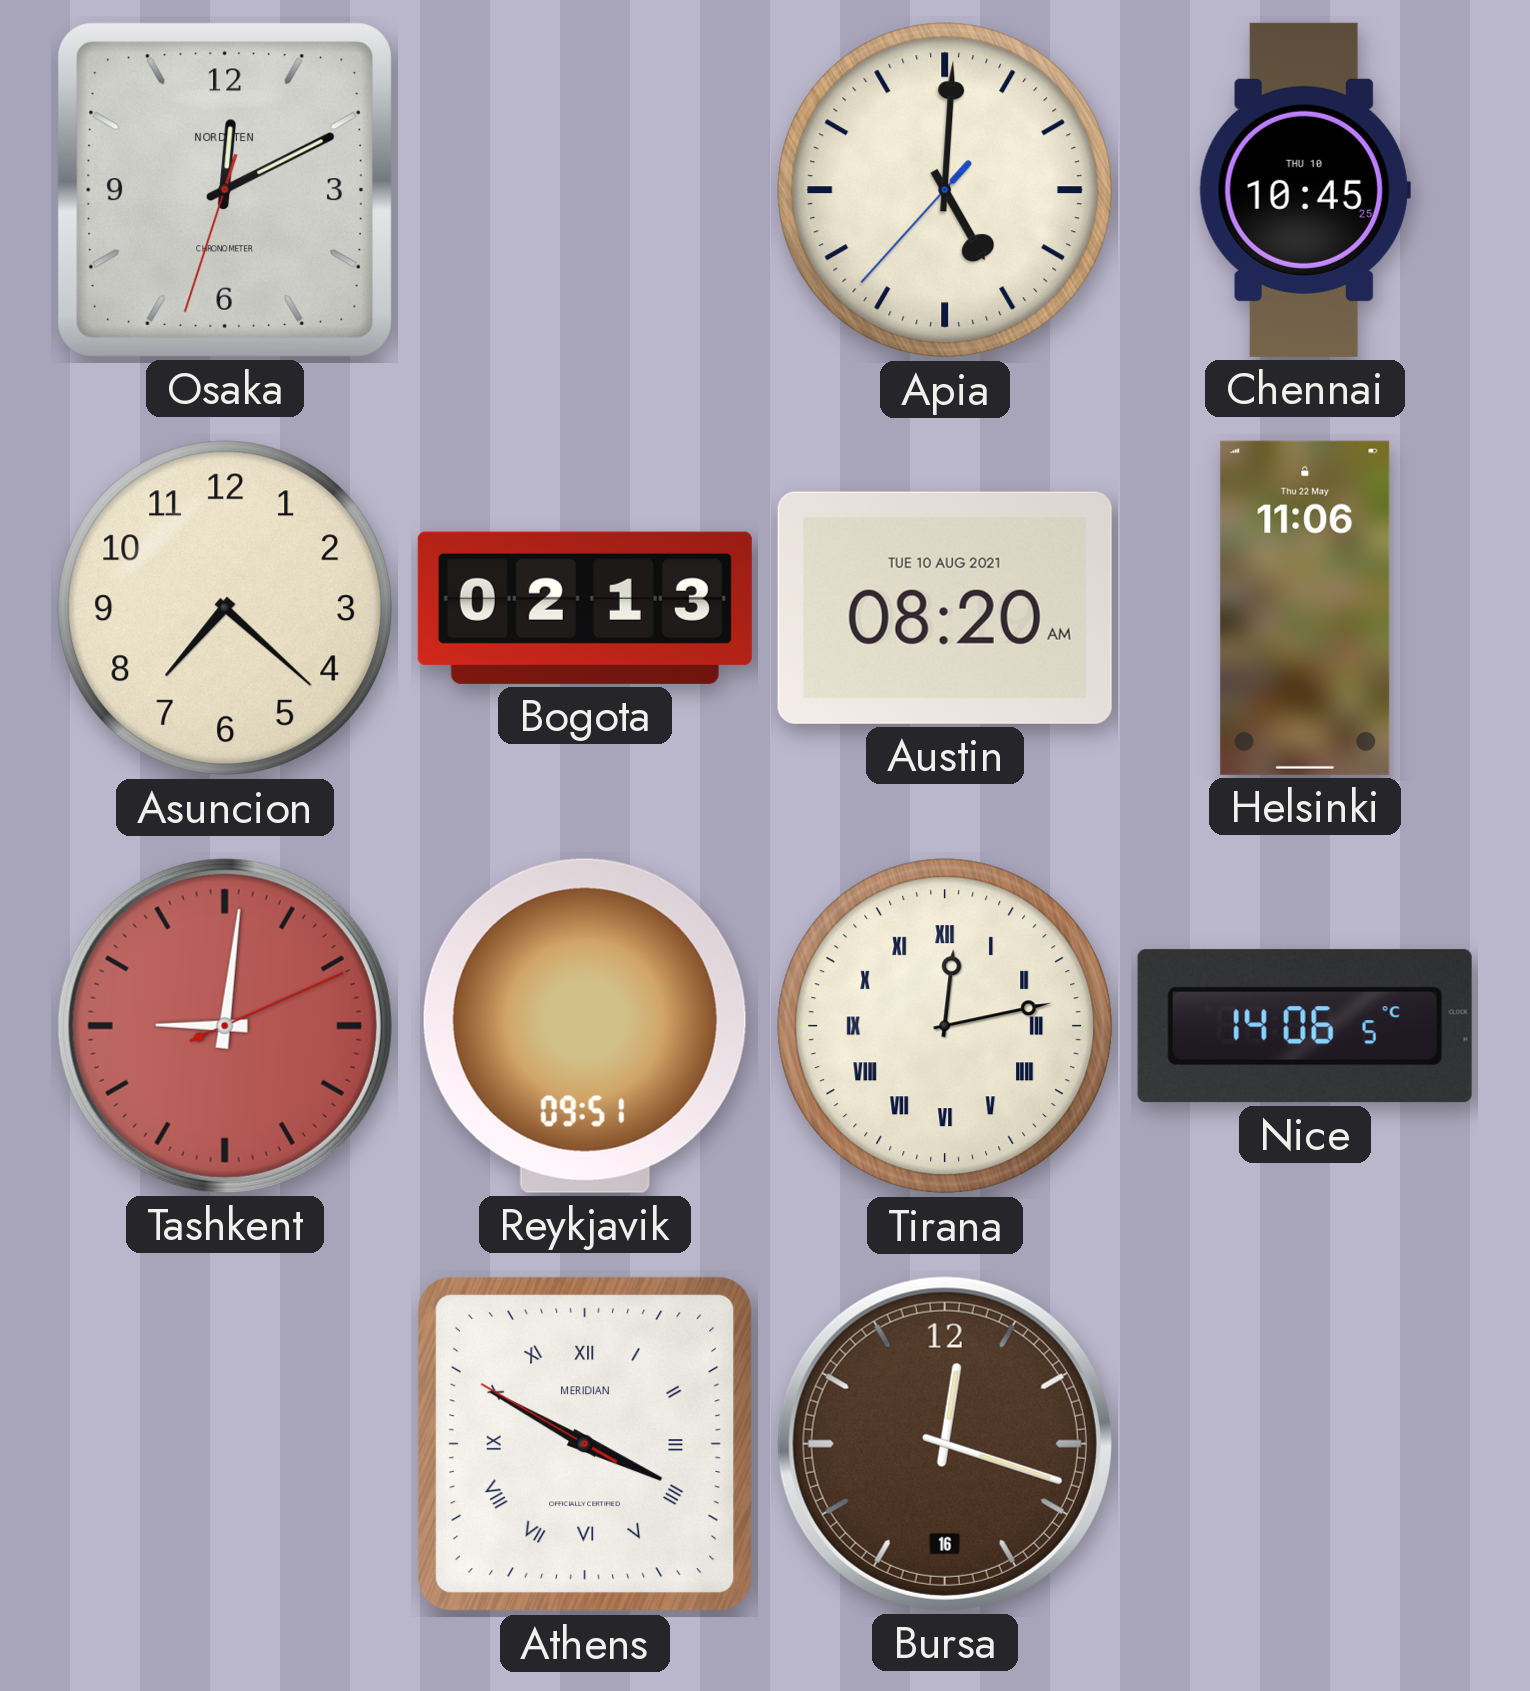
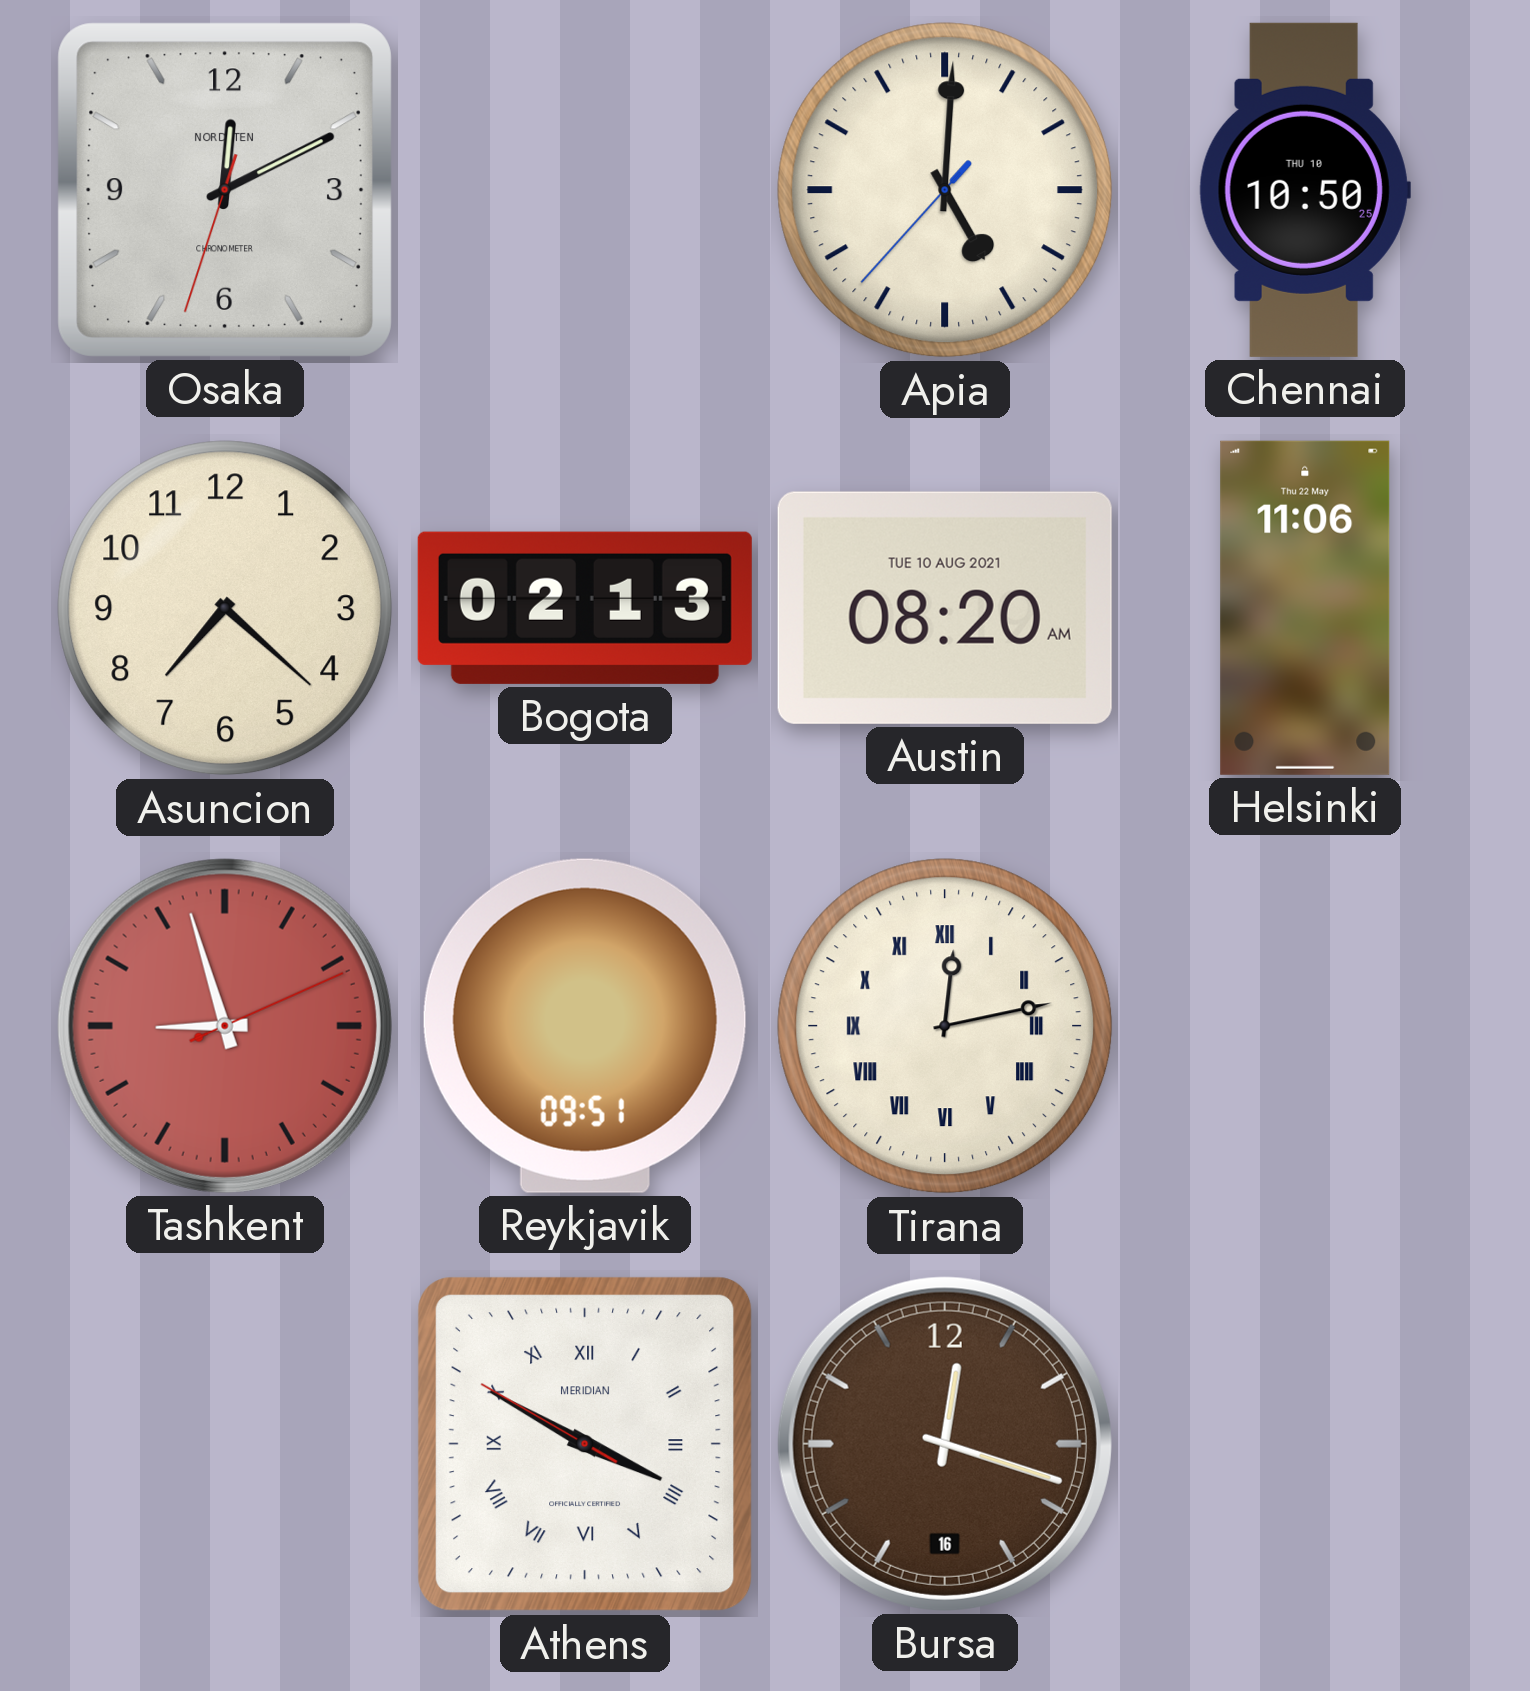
Chennai: 10:45 -> 10:50 (1305, 190)
Tashkent: 9:01 -> 8:57 (225, 1026)
Nice: 14:06 -> none (1305, 1026)
